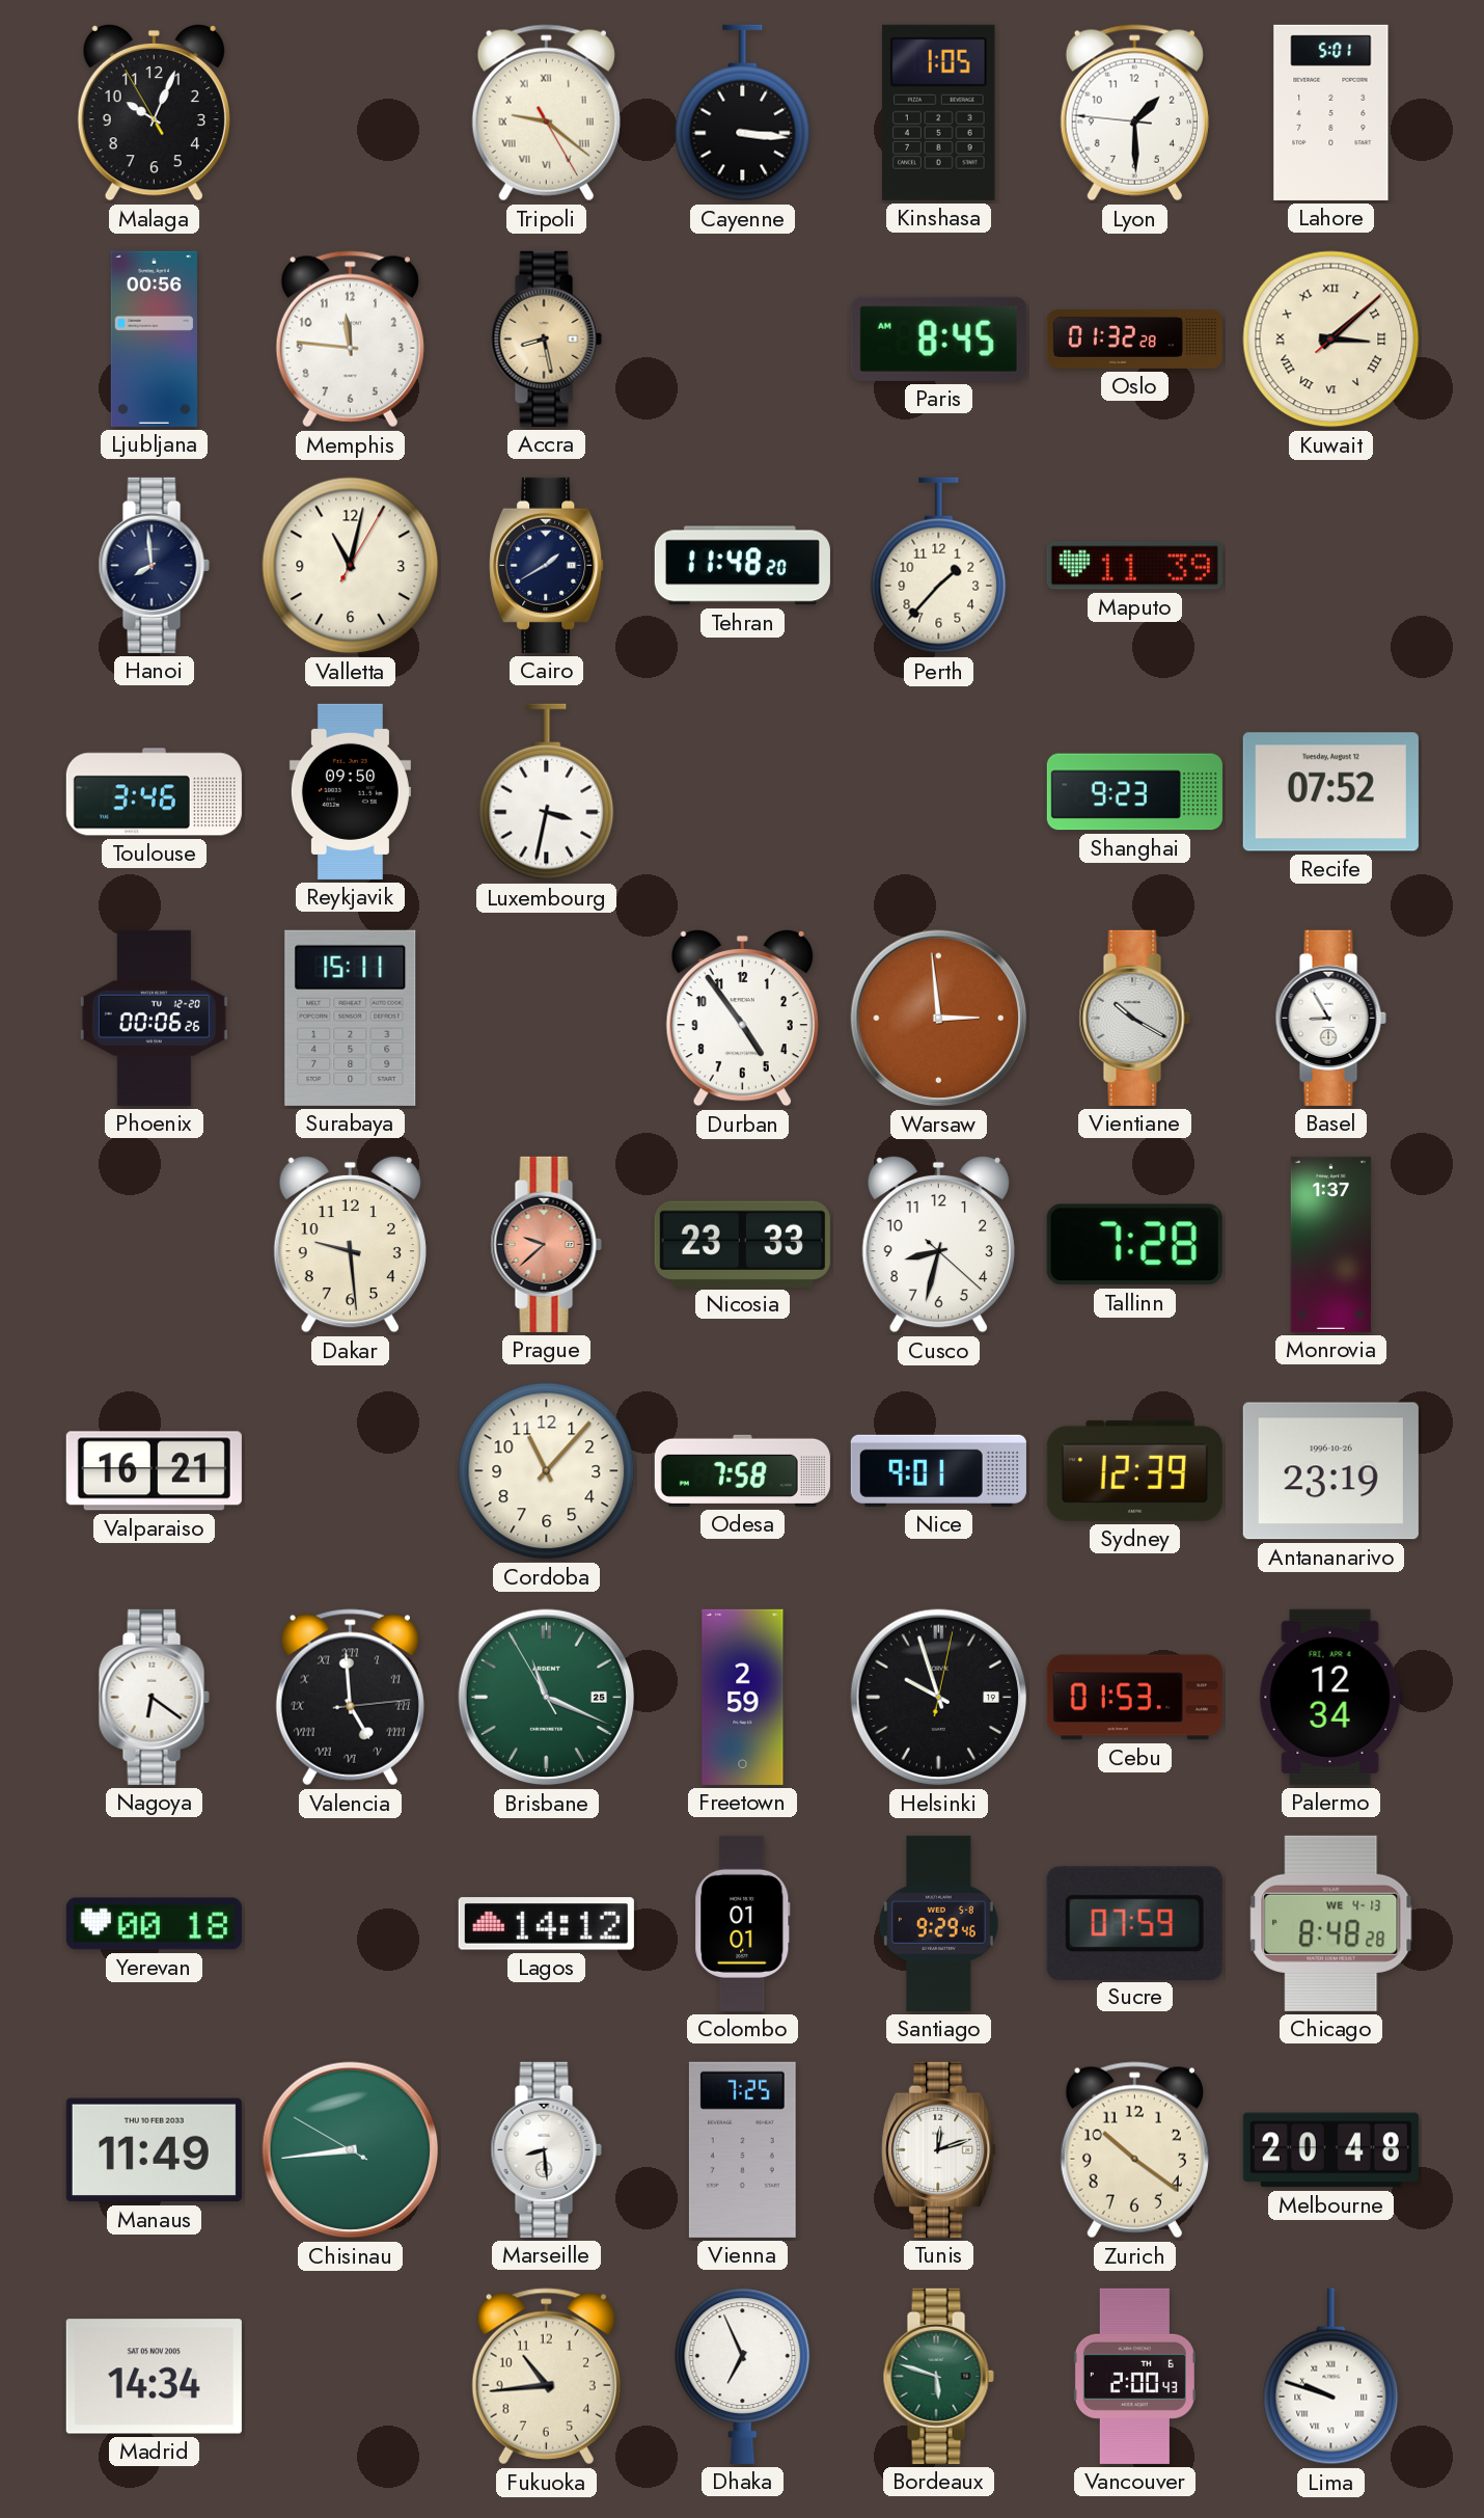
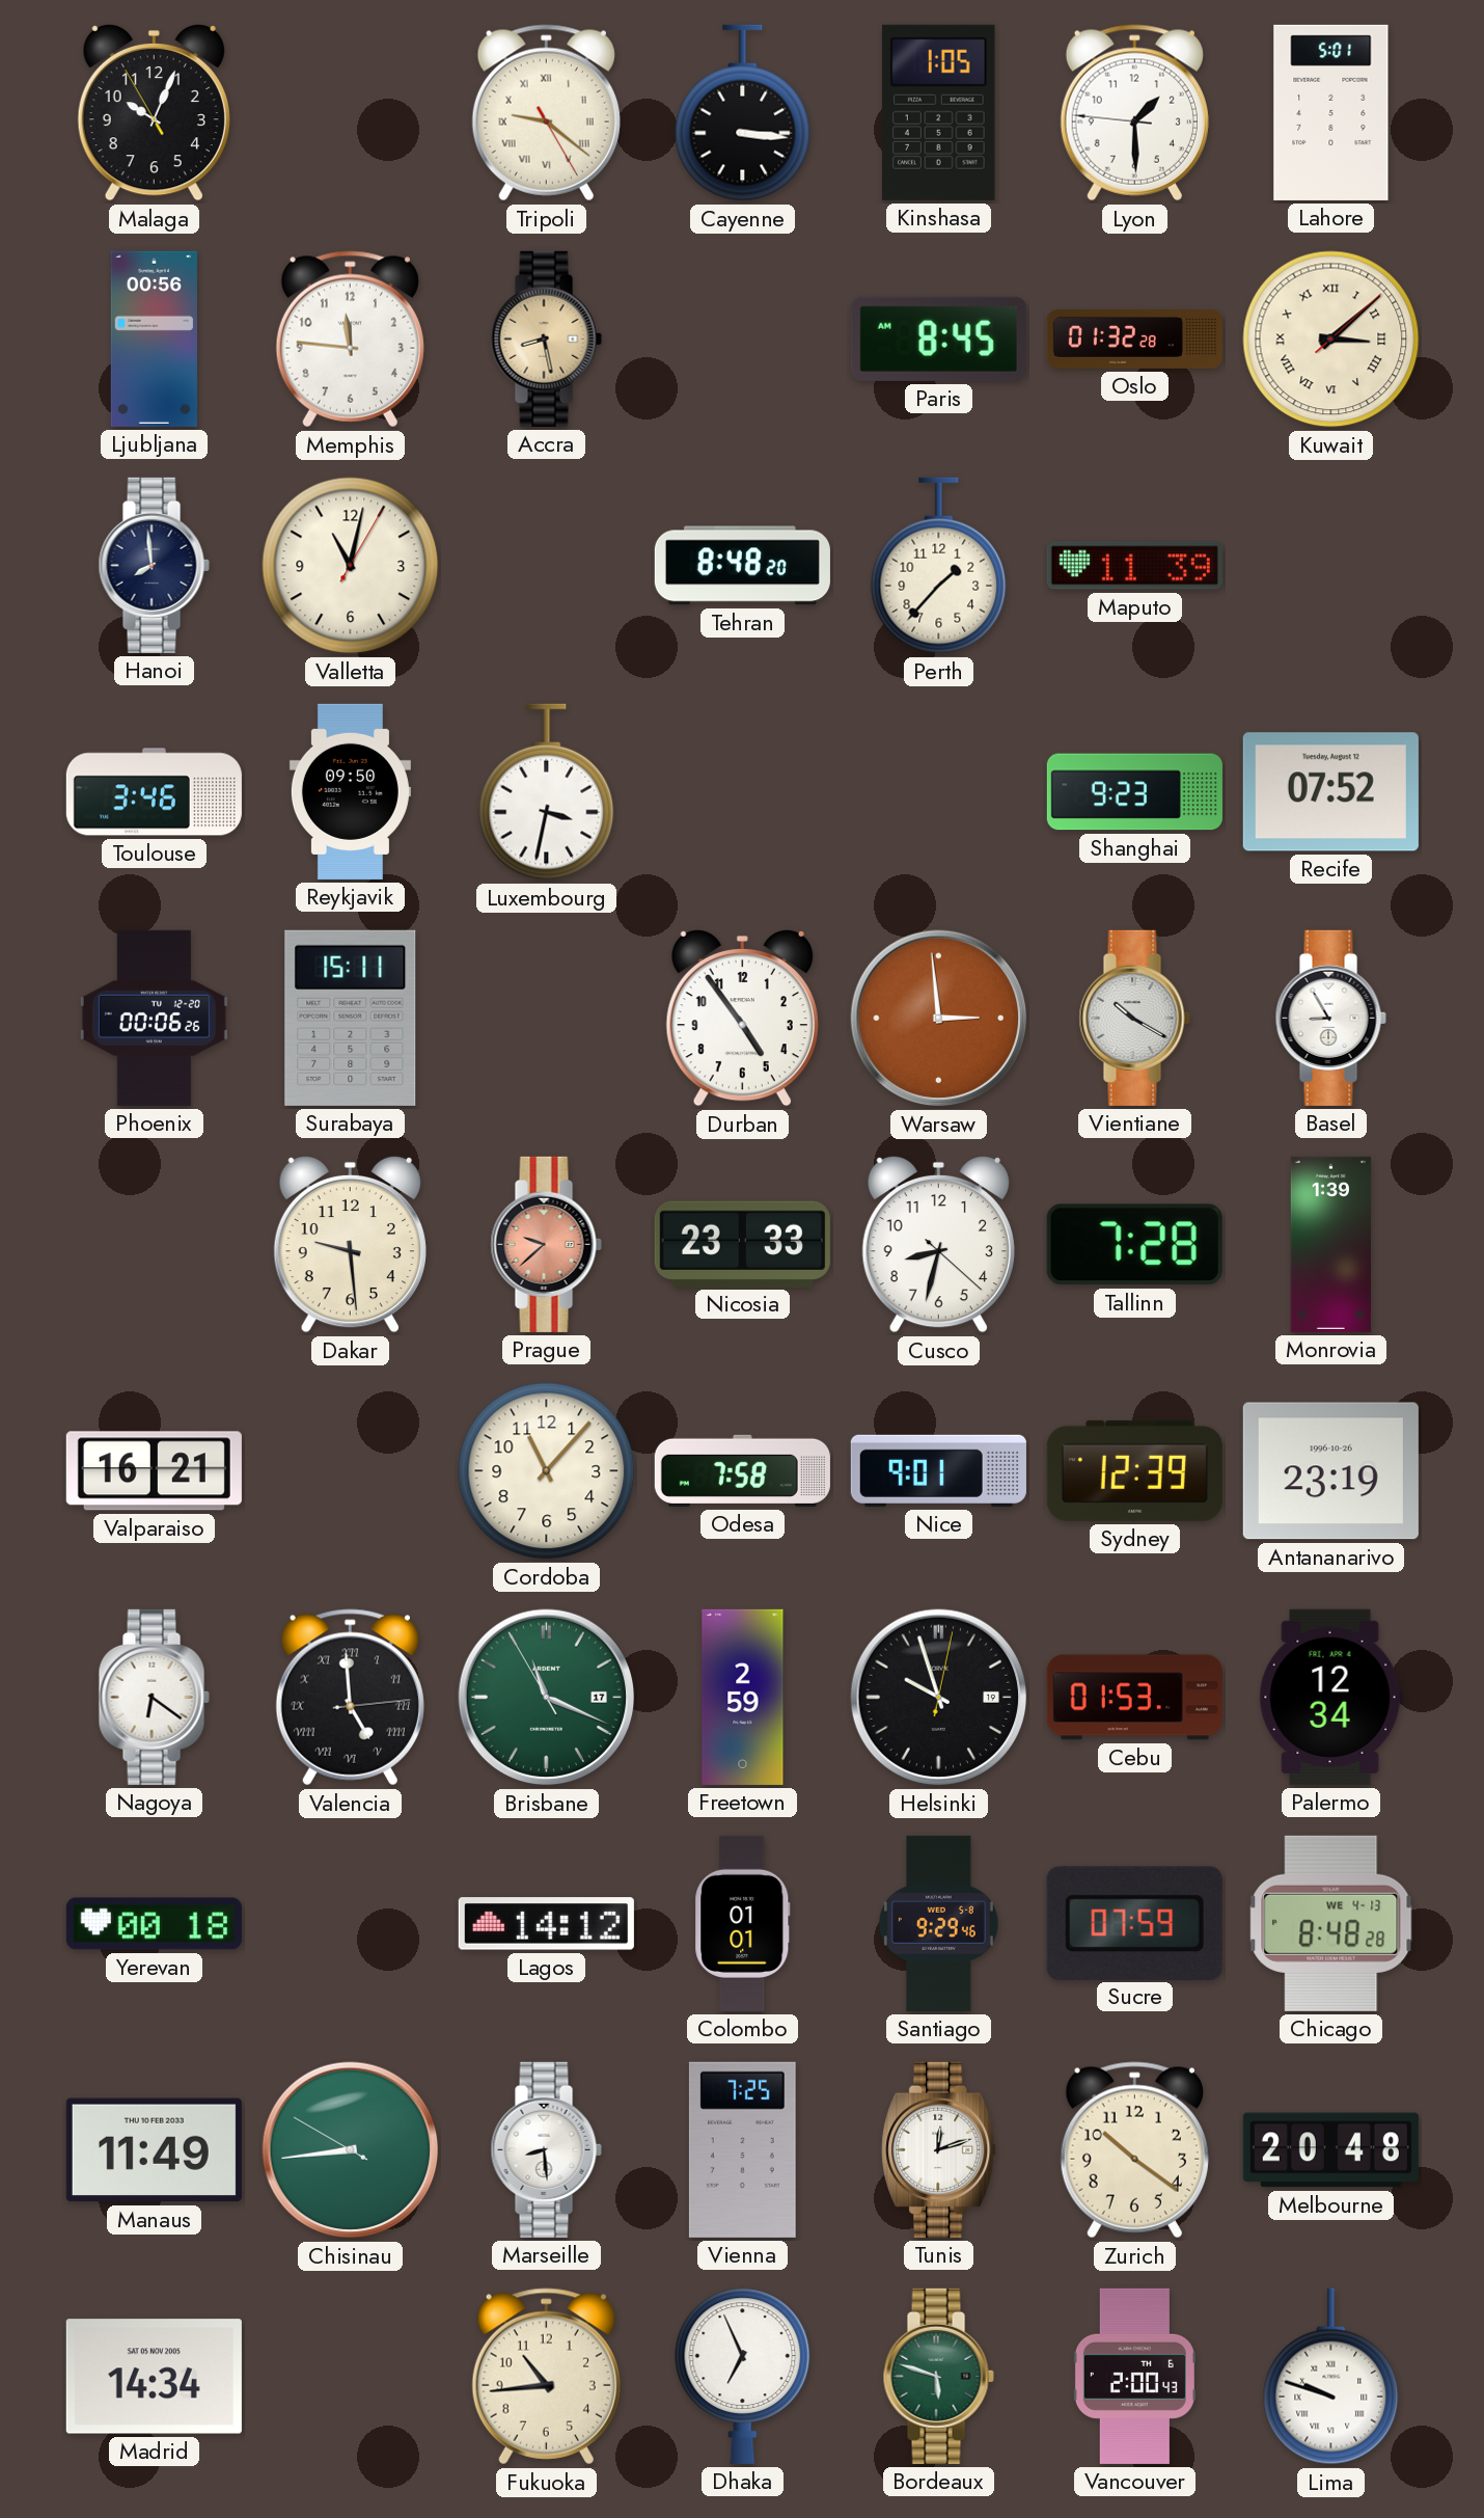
Cairo: 1:40 -> none (547, 565)
Tehran: 11:48 -> 8:48 (742, 566)
Monrovia: 1:37 -> 1:39 (1330, 1244)
Brisbane date: 25 -> 17 (547, 1698)
